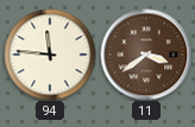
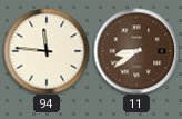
11: 3:39 -> 8:39 (136, 51)
